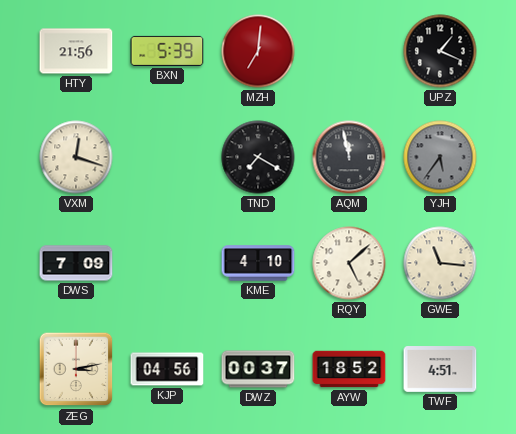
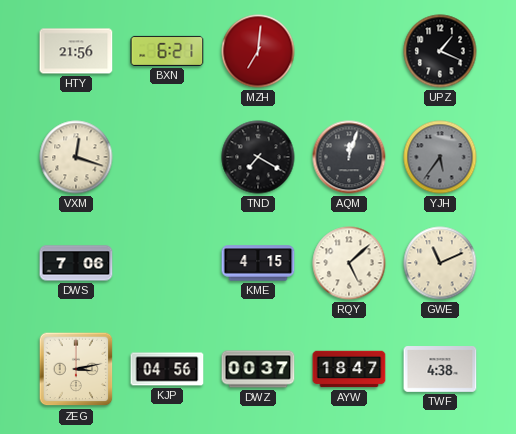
BXN: 5:39 -> 6:21 (167, 51)
AQM: 11:58 -> 12:03 (349, 157)
DWS: 7:09 -> 7:06 (76, 263)
KME: 4:10 -> 4:15 (258, 263)
GWE: 11:16 -> 11:11 (440, 263)
AYW: 18:52 -> 18:47 (349, 369)
TWF: 4:51 -> 4:38 (440, 370)
